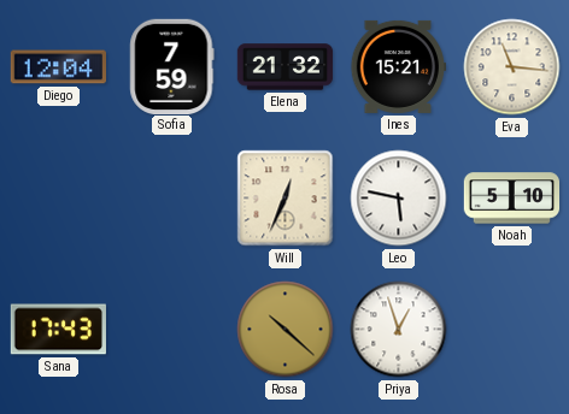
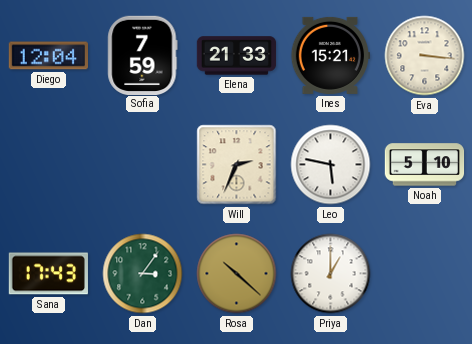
Elena: 21:32 -> 21:33 (237, 56)
Eva: 11:16 -> 3:16 (425, 56)
Will: 12:34 -> 2:34 (237, 165)
Dan: none -> 3:06 (143, 274)
Priya: 12:57 -> 1:00 (331, 274)
